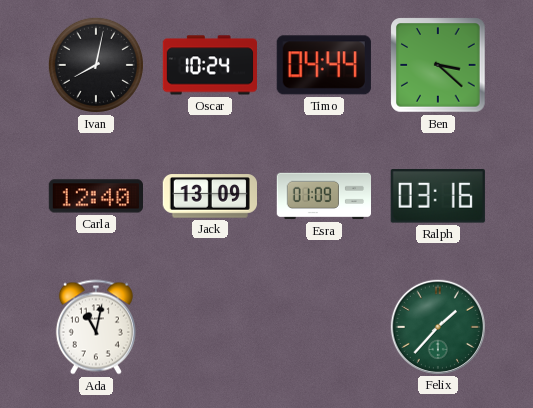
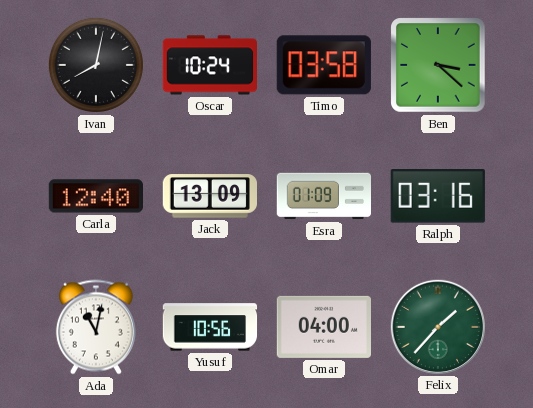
Timo: 04:44 -> 03:58 (324, 65)
Yusuf: none -> 10:56 (210, 327)
Omar: none -> 04:00 (323, 327)
